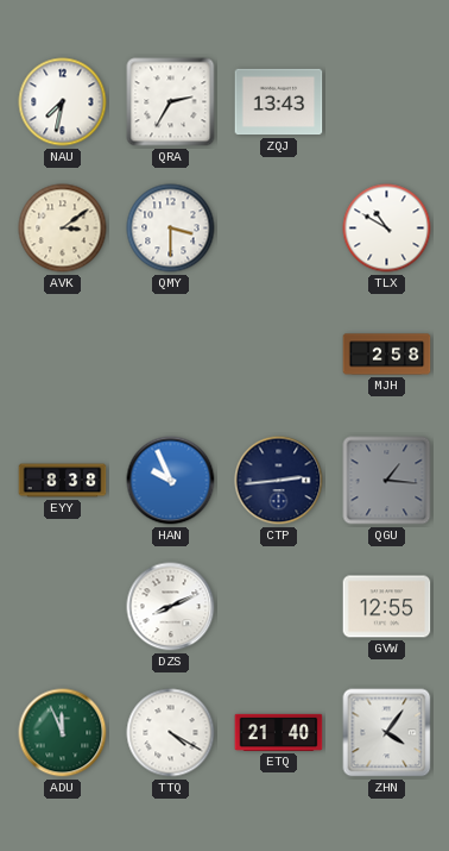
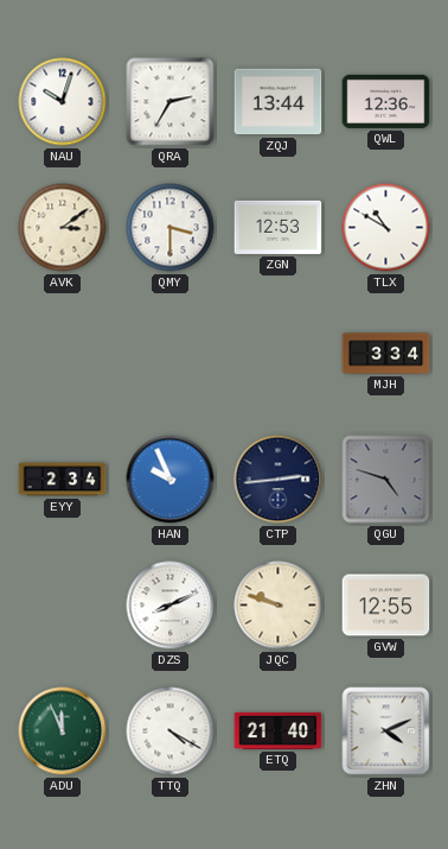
NAU: 7:32 -> 10:03 (63, 102)
ZQJ: 13:43 -> 13:44 (279, 102)
QWL: none -> 12:36 (386, 101)
ZGN: none -> 12:53 (279, 227)
MJH: 2:58 -> 3:34 (386, 354)
EYY: 8:38 -> 2:34 (63, 480)
QGU: 1:16 -> 4:48 (386, 480)
JQC: none -> 9:48 (279, 606)
ZHN: 4:06 -> 4:11 (386, 731)
